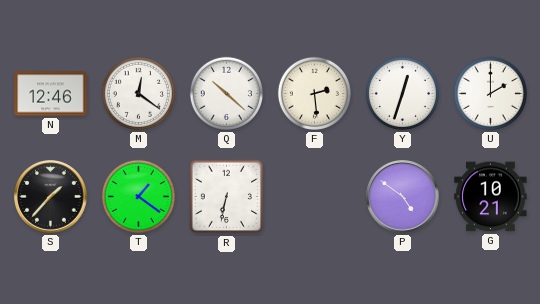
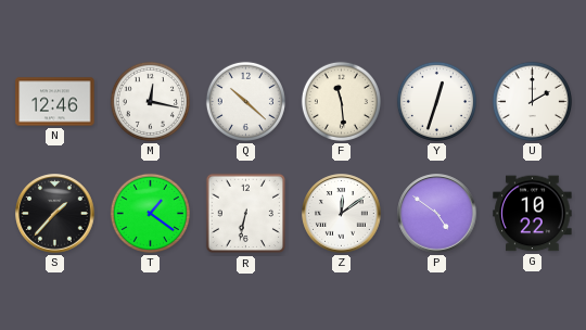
M: 12:21 -> 12:17 (150, 101)
F: 2:29 -> 11:29 (341, 101)
Z: none -> 12:09 (342, 214)
G: 10:21 -> 10:22 (533, 214)
